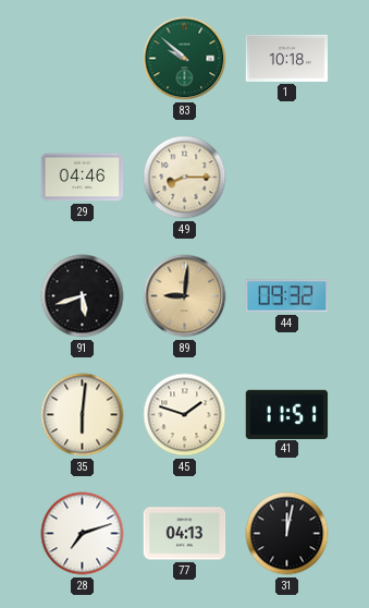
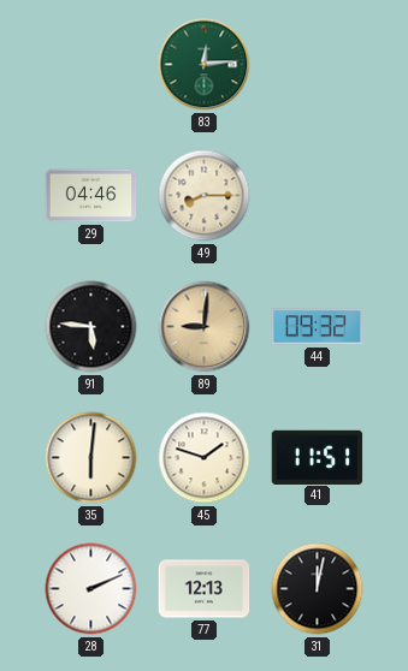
83: 9:52 -> 12:14 (205, 65)
1: 10:18 -> none (287, 58)
91: 5:42 -> 5:46 (91, 327)
28: 7:12 -> 2:11 (91, 589)
77: 04:13 -> 12:13 (205, 589)
